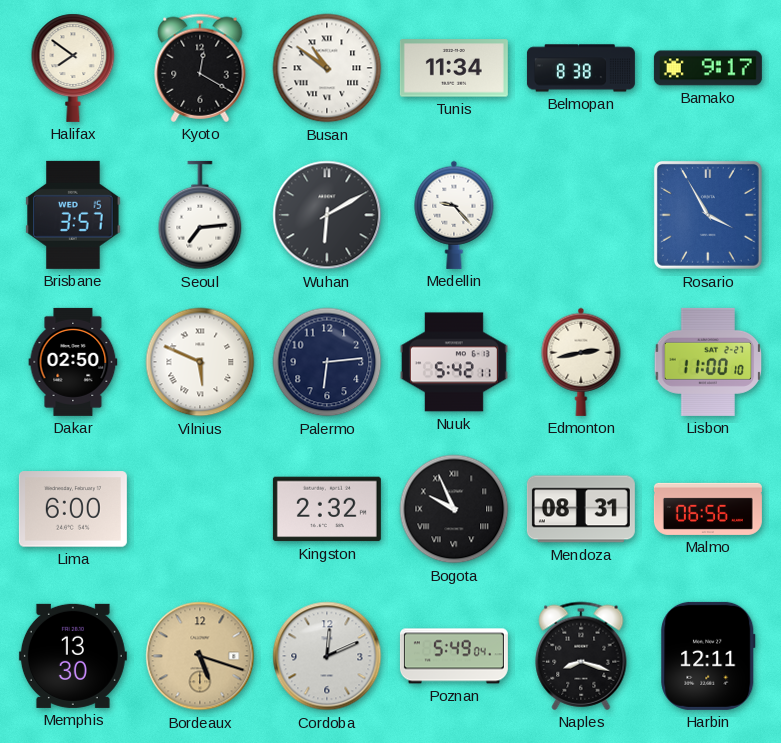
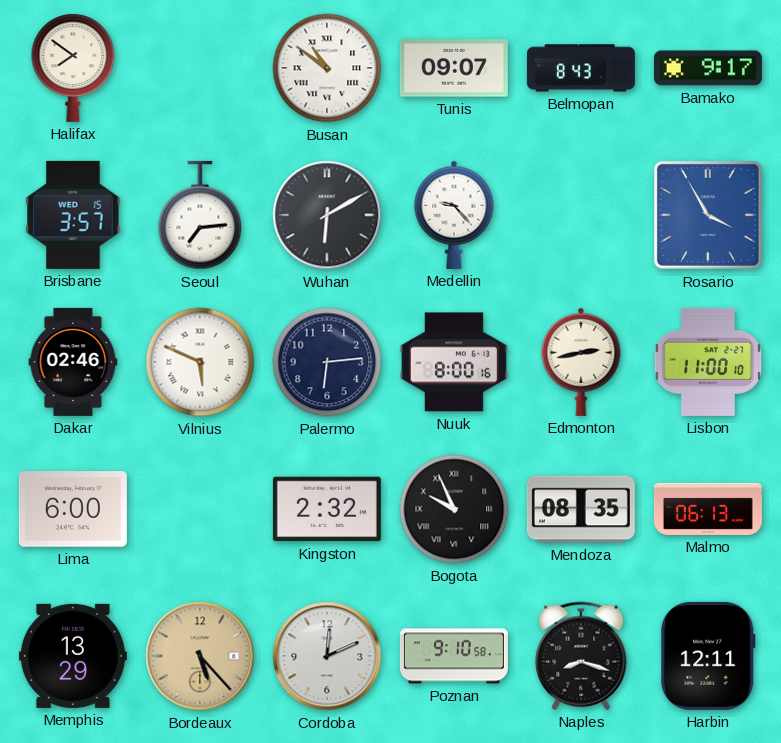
Kyoto: 12:20 -> none (200, 68)
Tunis: 11:34 -> 09:07 (454, 68)
Belmopan: 8:38 -> 8:43 (581, 68)
Dakar: 02:50 -> 02:46 (73, 362)
Nuuk: 5:42 -> 8:00 (454, 362)
Mendoza: 08:31 -> 08:35 (581, 509)
Malmo: 06:56 -> 06:13 (708, 509)
Memphis: 13:30 -> 13:29 (73, 656)
Bordeaux: 5:18 -> 5:23 (200, 656)
Poznan: 5:49 -> 9:10 (454, 656)
